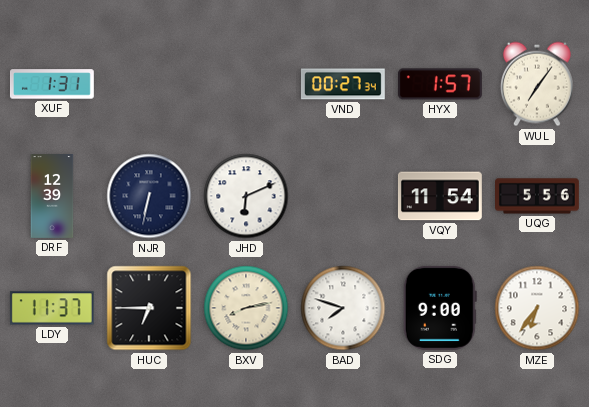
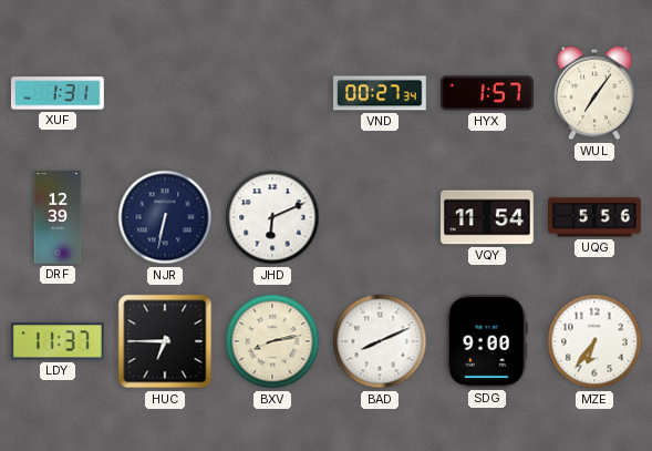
BAD: 7:48 -> 8:11 (380, 341)
